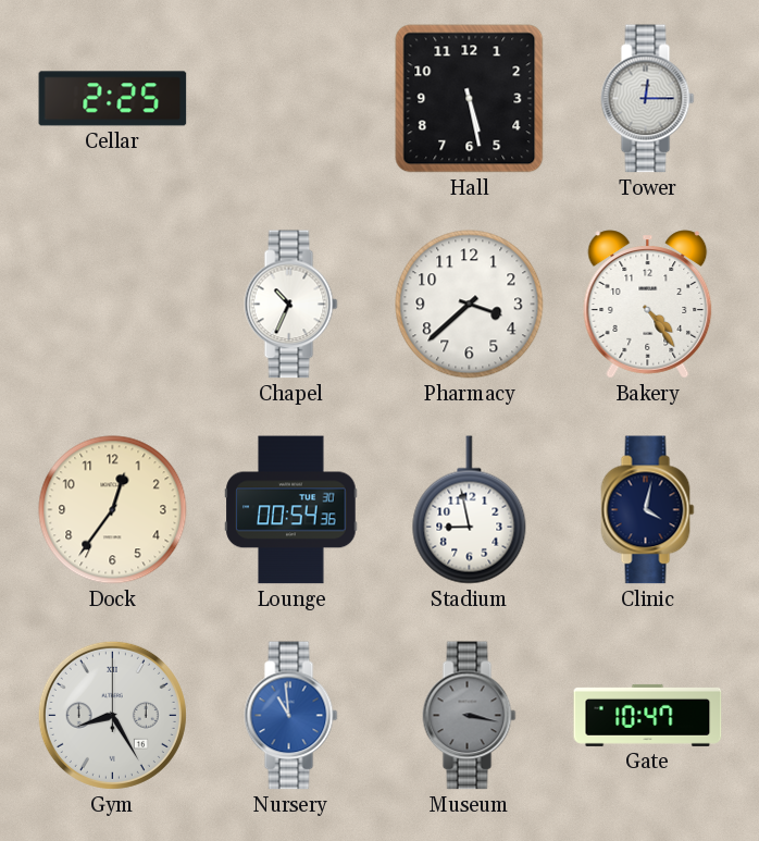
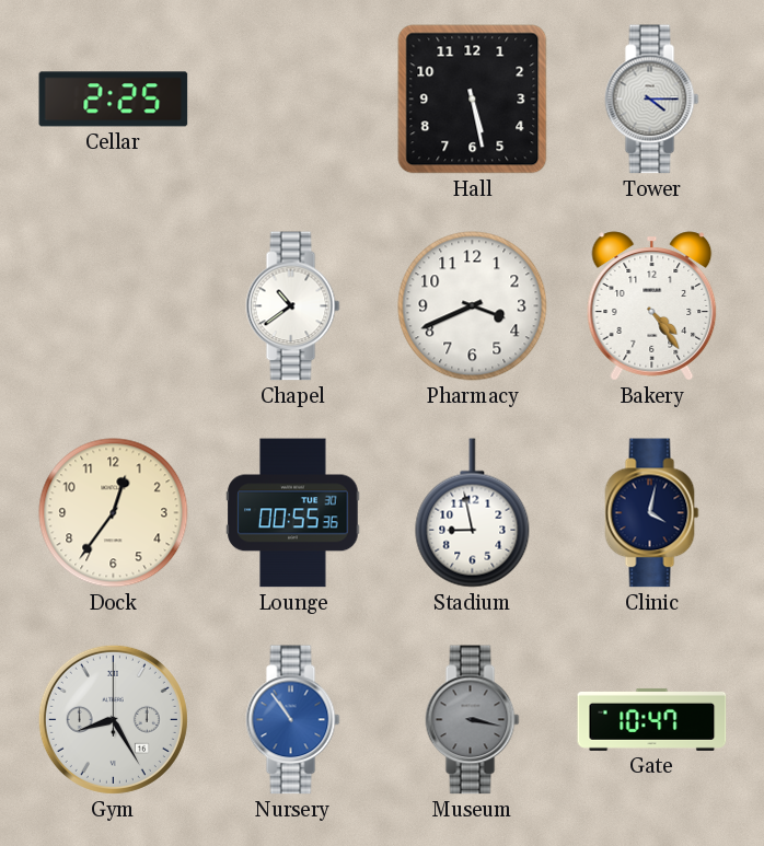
Tower: 12:15 -> 4:15 (652, 100)
Chapel: 10:34 -> 10:39 (293, 306)
Pharmacy: 3:38 -> 3:41 (473, 306)
Lounge: 00:54 -> 00:55 (293, 513)
Nursery: 10:59 -> 10:54 (293, 720)
